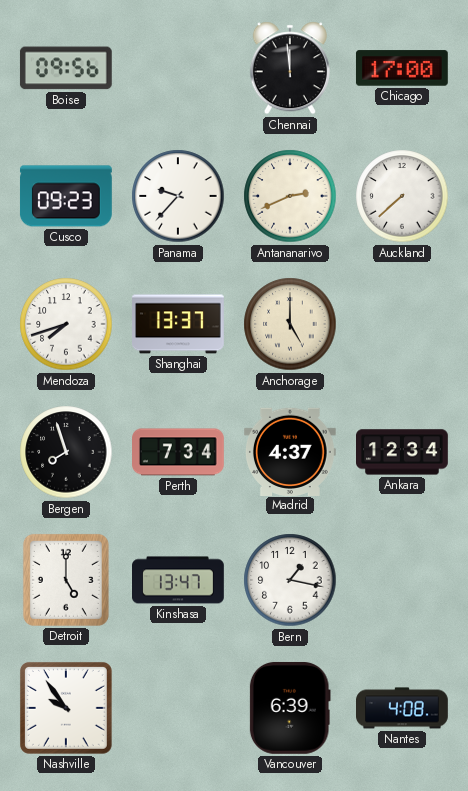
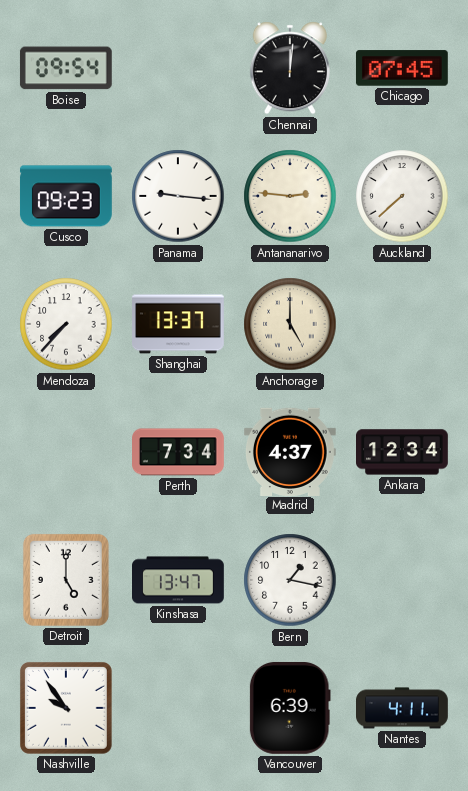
Boise: 09:56 -> 09:54 (66, 68)
Chennai: 11:59 -> 12:01 (290, 68)
Chicago: 17:00 -> 07:45 (402, 68)
Panama: 9:37 -> 9:16 (178, 196)
Antananarivo: 2:41 -> 2:46 (290, 196)
Mendoza: 7:42 -> 7:37 (66, 324)
Bergen: 7:57 -> none (66, 452)
Nantes: 4:08 -> 4:11 (403, 708)
